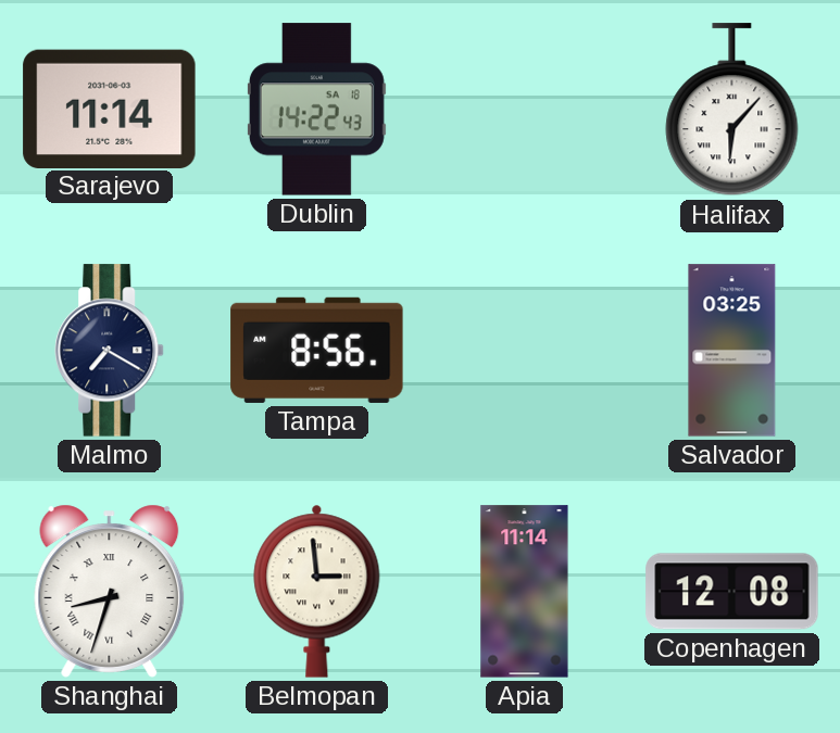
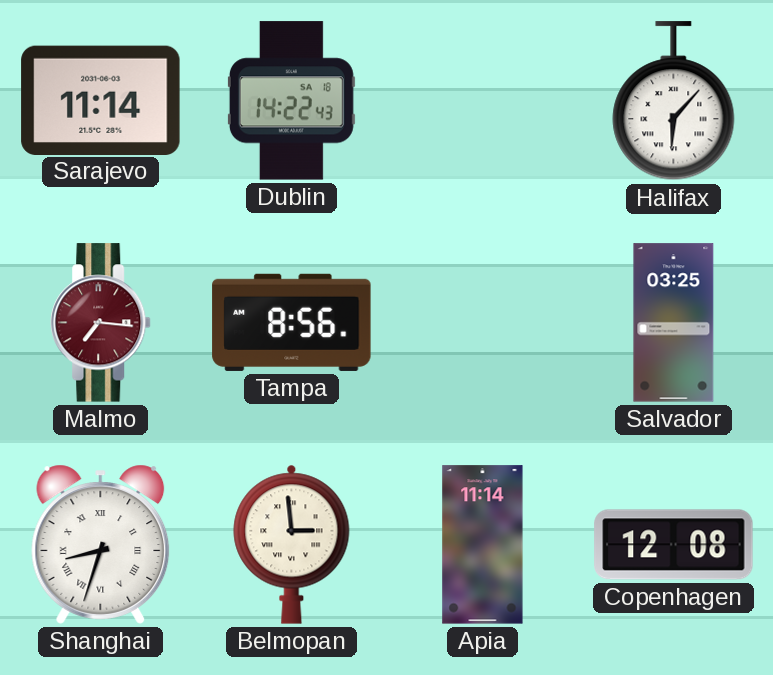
Malmo: 7:20 -> 7:16 (101, 323)
Malmo dial: navy -> burgundy (101, 323)
